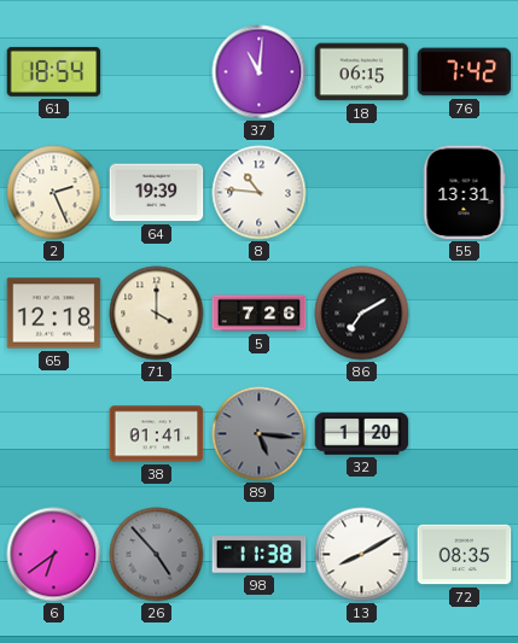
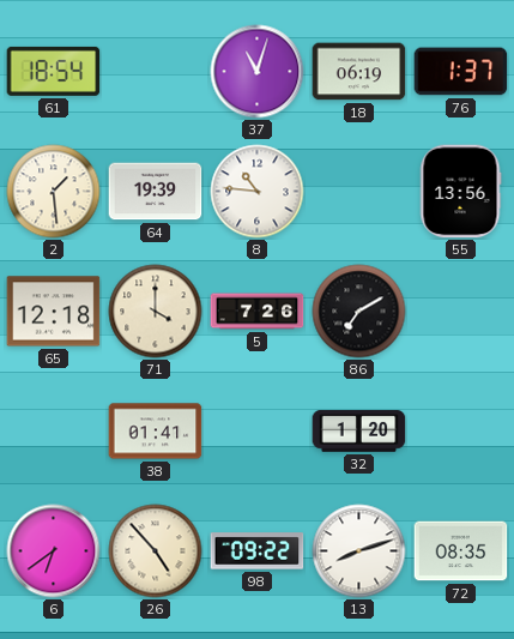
37: 11:01 -> 11:03 (258, 72)
18: 06:15 -> 06:19 (359, 72)
76: 7:42 -> 1:37 (461, 72)
2: 2:26 -> 1:29 (54, 192)
55: 13:31 -> 13:56 (460, 192)
89: 5:16 -> none (260, 434)
26 dial: grey -> cream (156, 551)
98: 11:38 -> 09:22 (258, 551)
13: 8:10 -> 8:12 (359, 551)
